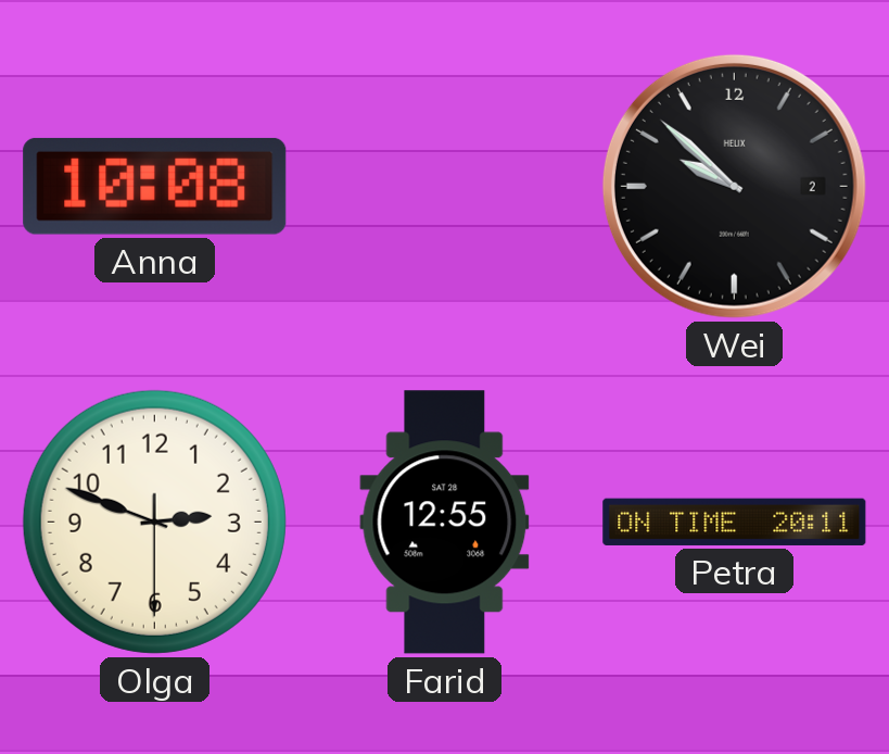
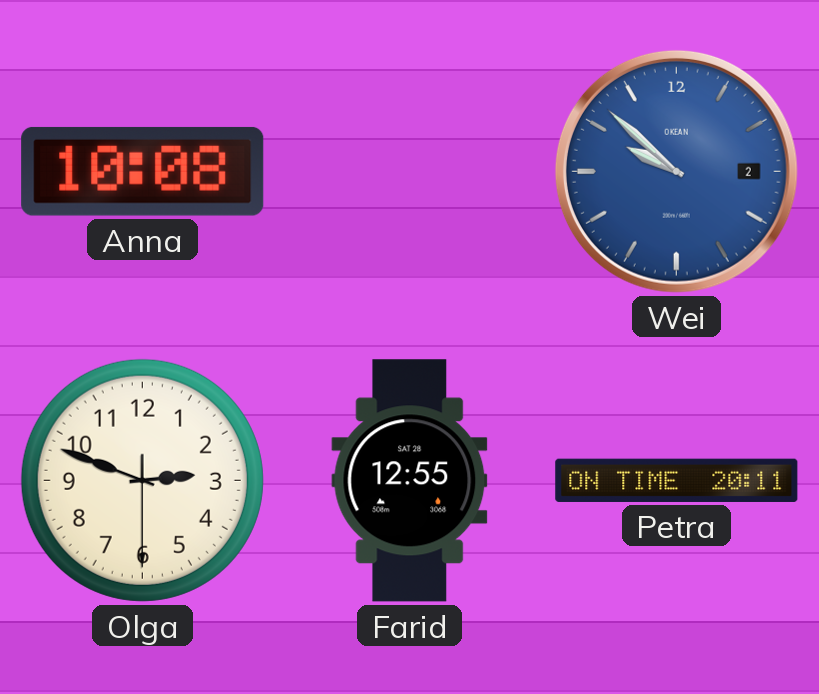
Wei dial: black -> blue (676, 171)
Wei brand: HELIX -> OKEAN (676, 171)
